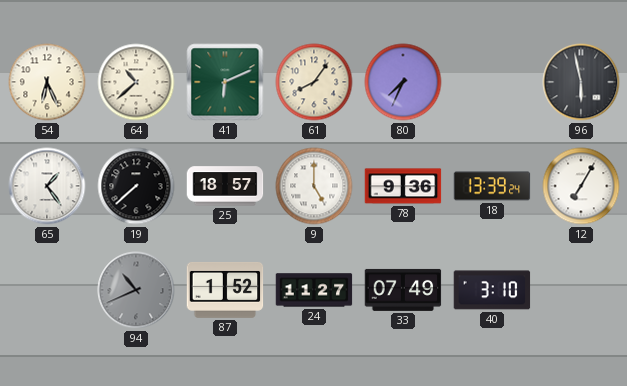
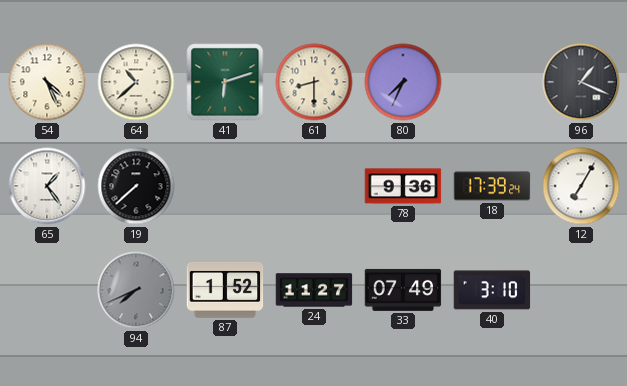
54: 6:26 -> 4:26 (47, 82)
41: 6:11 -> 6:12 (225, 82)
61: 8:06 -> 8:30 (314, 82)
96: 5:58 -> 1:19 (581, 82)
25: 18:57 -> none (225, 186)
9: 5:00 -> none (314, 186)
18: 13:39 -> 17:39 (492, 186)
94: 10:41 -> 7:41 (136, 290)
